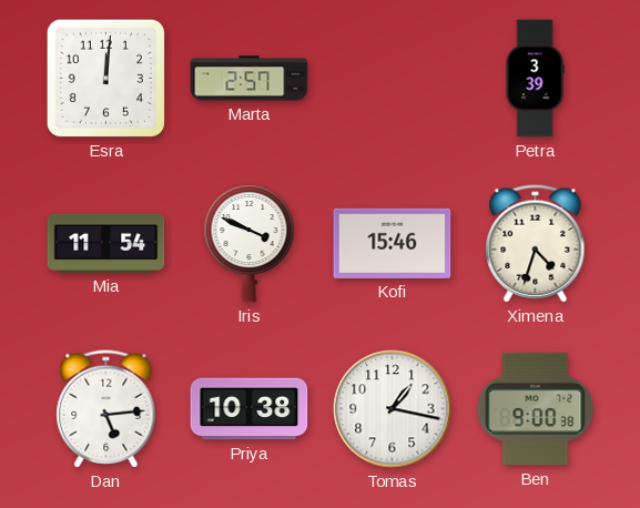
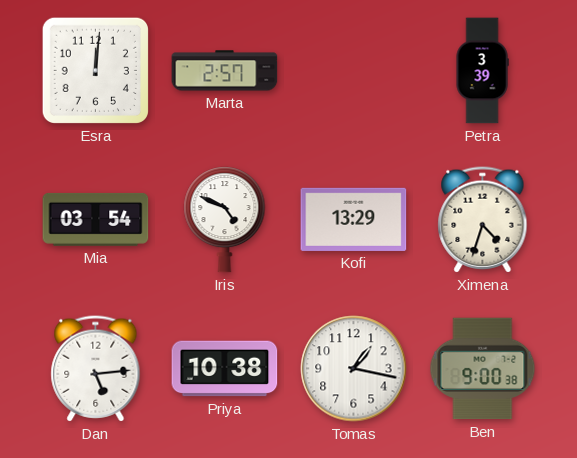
Mia: 11:54 -> 03:54 (96, 219)
Iris: 3:49 -> 4:49 (225, 220)
Kofi: 15:46 -> 13:29 (354, 219)
